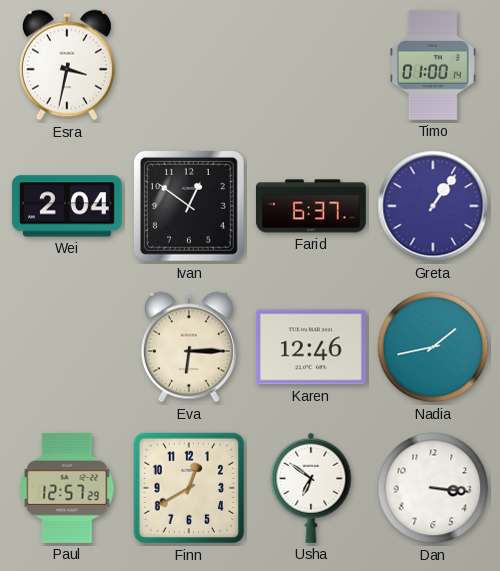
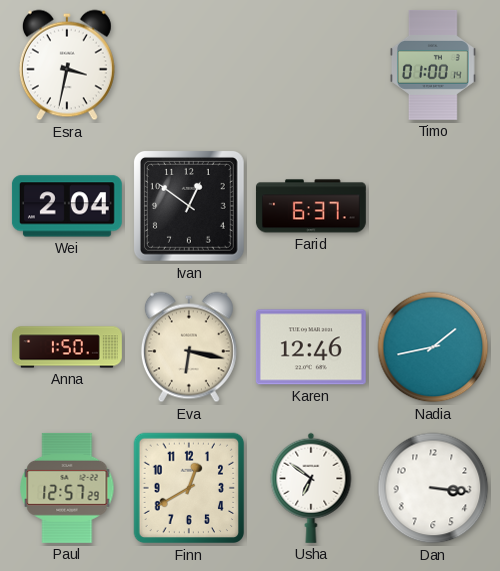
Greta: 1:06 -> none (433, 206)
Anna: none -> 1:50 (68, 347)
Eva: 6:15 -> 6:17 (189, 347)
